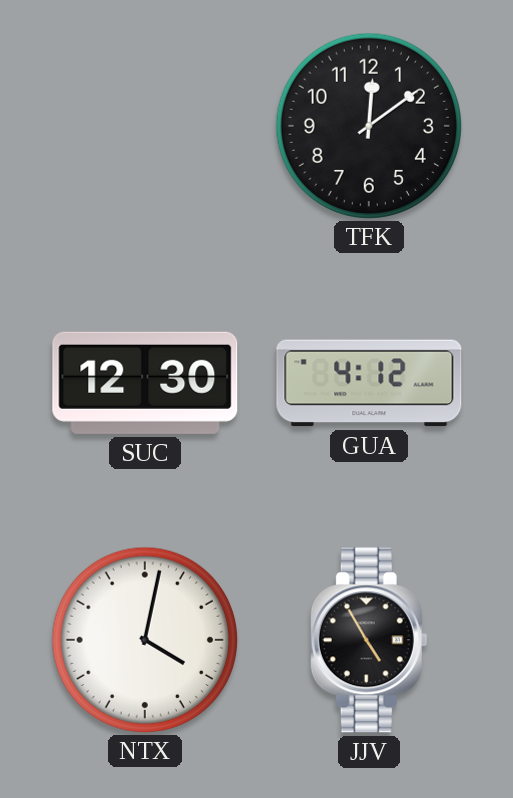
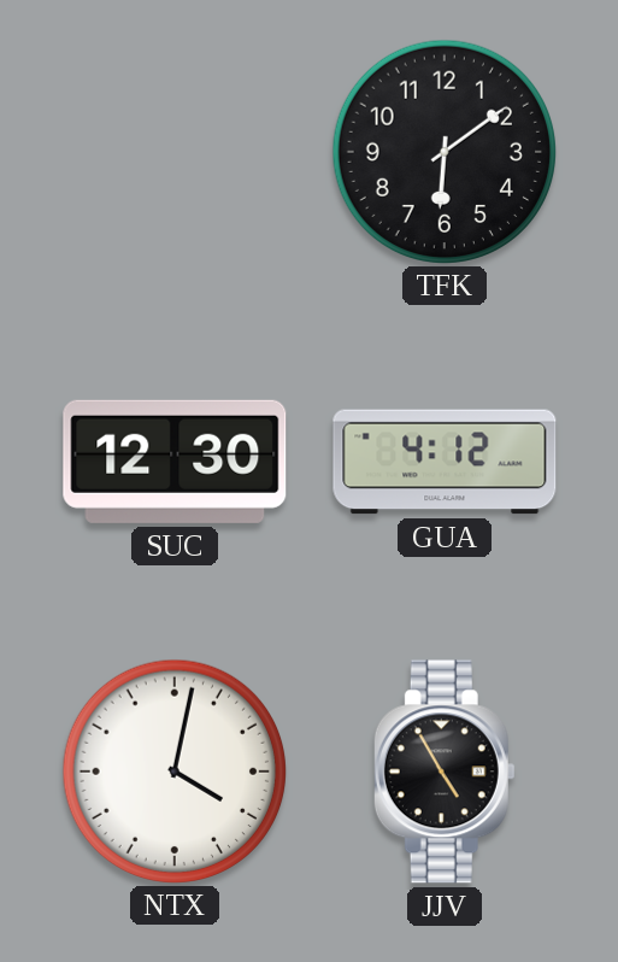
TFK: 12:09 -> 6:09 (443, 151)
